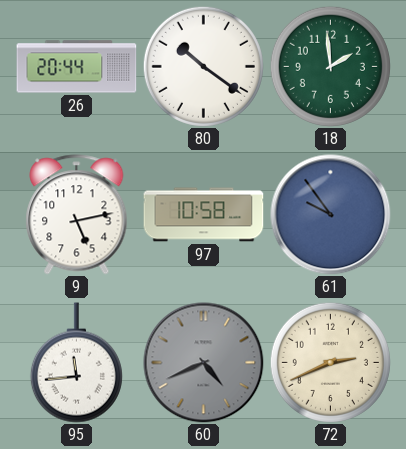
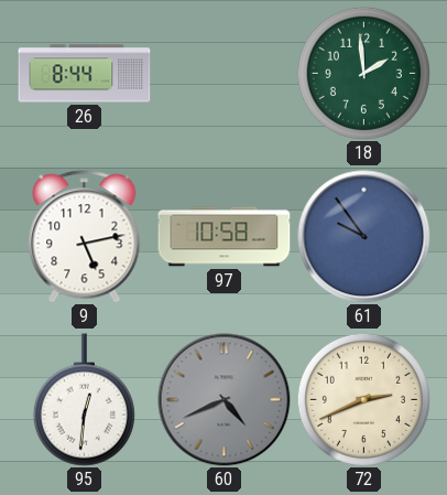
26: 20:44 -> 8:44 (85, 74)
80: 10:21 -> none (203, 66)
95: 11:44 -> 12:31 (84, 400)
